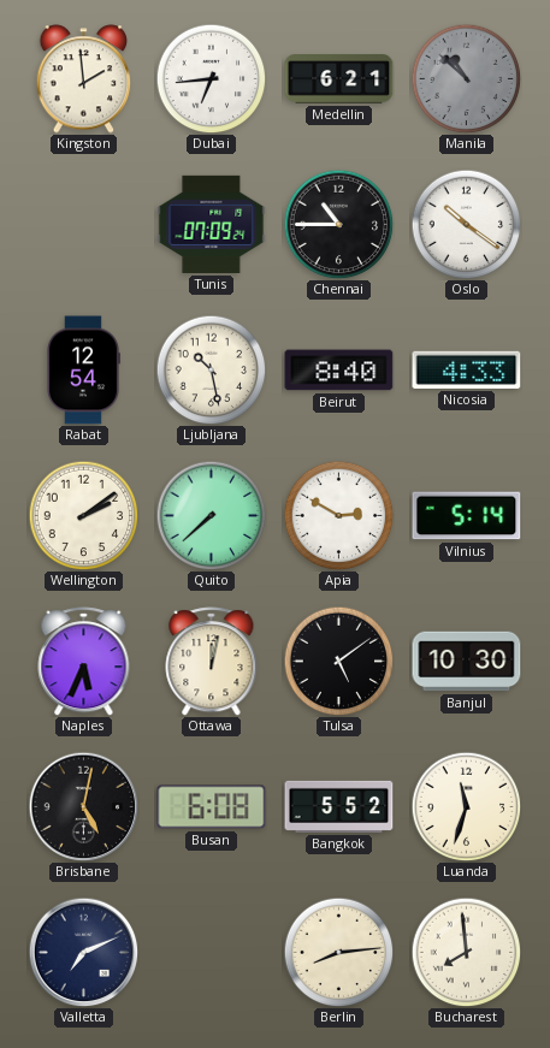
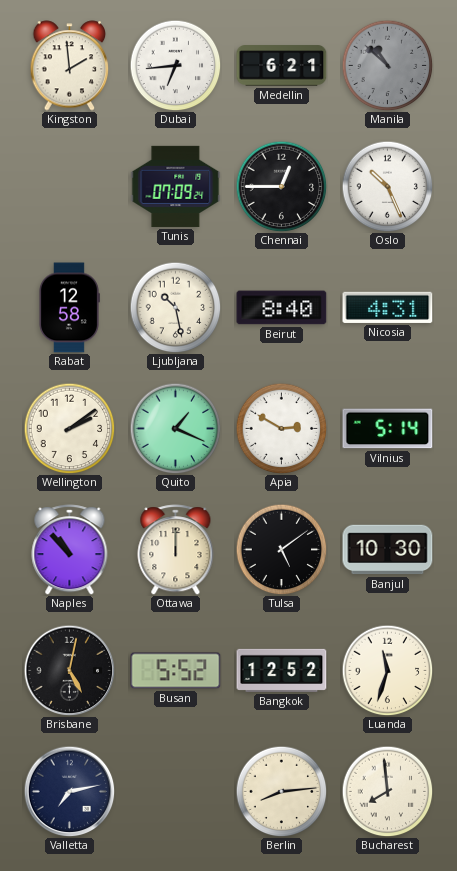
Chennai: 10:45 -> 12:45 (281, 186)
Oslo: 10:21 -> 10:26 (387, 186)
Rabat: 12:54 -> 12:58 (70, 308)
Nicosia: 4:33 -> 4:31 (388, 307)
Quito: 7:38 -> 1:19 (175, 428)
Naples: 5:34 -> 10:53 (70, 550)
Ottawa: 12:02 -> 12:00 (176, 550)
Busan: 6:08 -> 5:52 (176, 671)
Bangkok: 5:52 -> 12:52 (282, 670)
Valletta: 7:11 -> 7:13 (69, 791)
